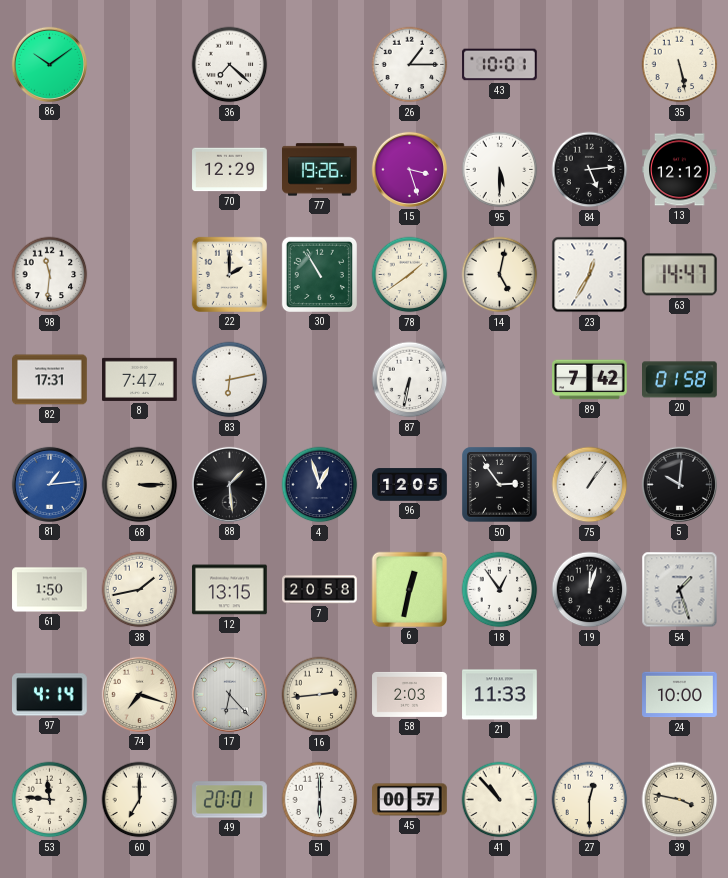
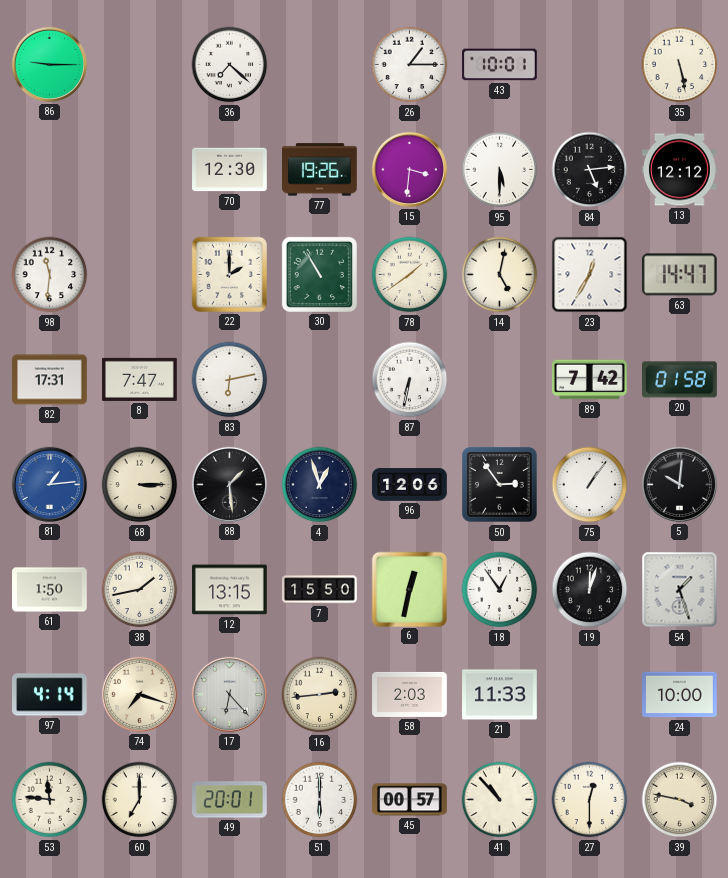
86: 10:09 -> 9:15 (49, 64)
70: 12:29 -> 12:30 (230, 170)
15: 3:27 -> 3:31 (409, 169)
96: 12:05 -> 12:06 (410, 485)
7: 20:58 -> 15:50 (320, 590)
